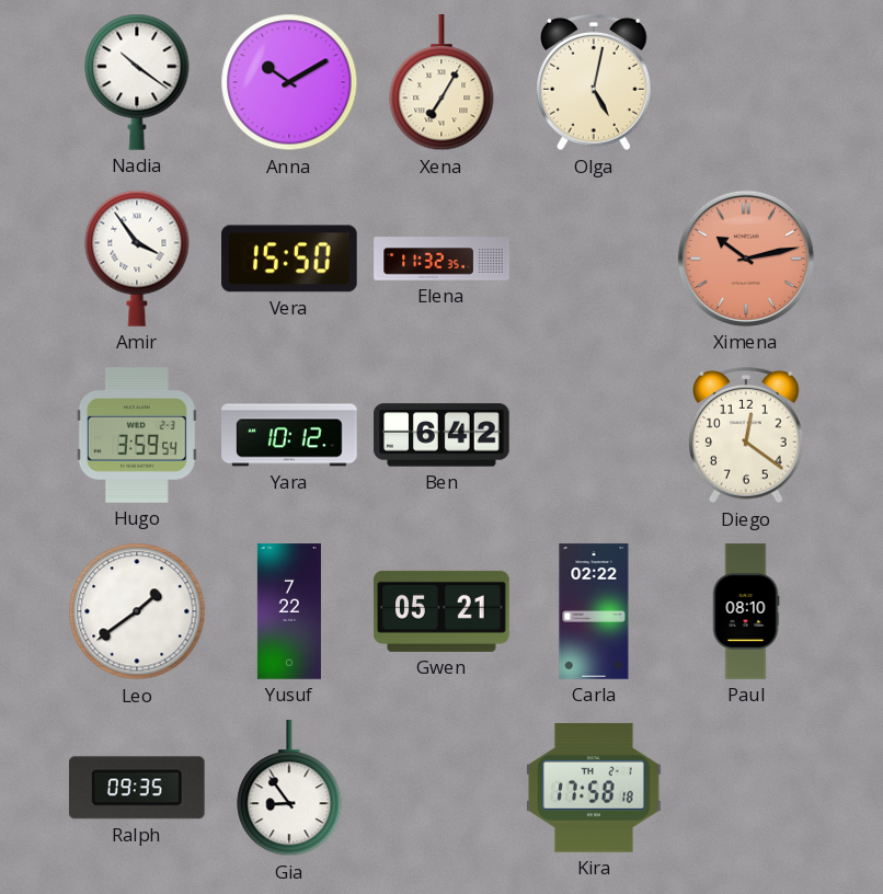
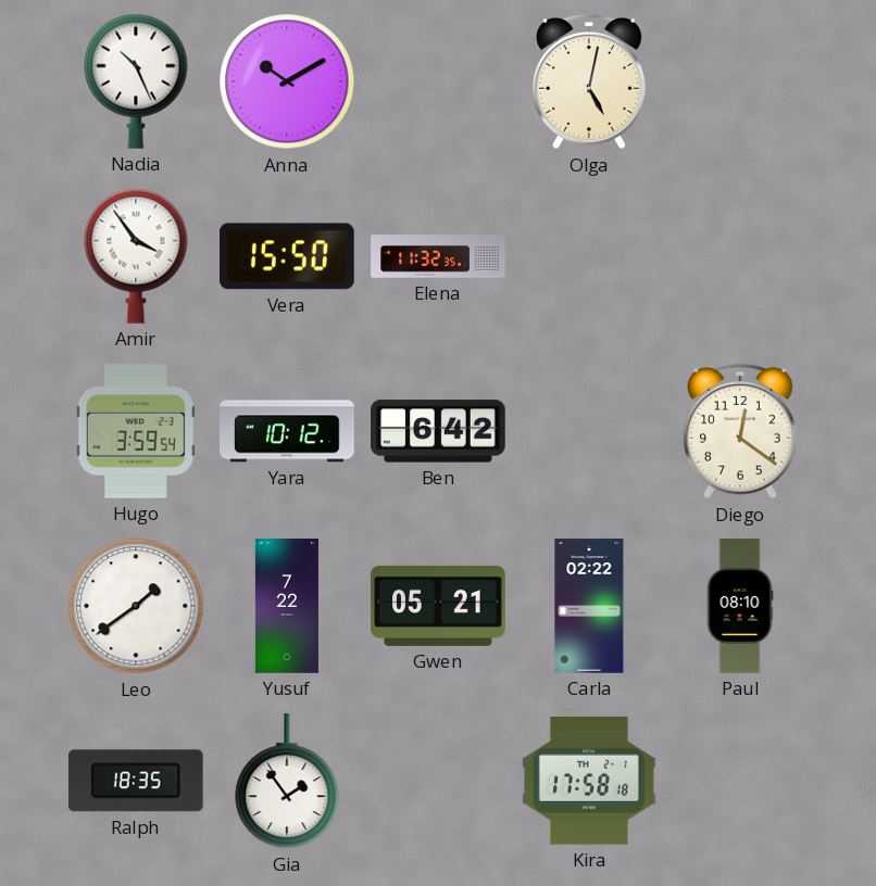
Nadia: 10:21 -> 10:26 (136, 81)
Xena: 7:05 -> none (441, 83)
Ximena: 10:13 -> none (746, 259)
Ralph: 09:35 -> 18:35 (136, 781)
Gia: 8:54 -> 1:54 (287, 782)
